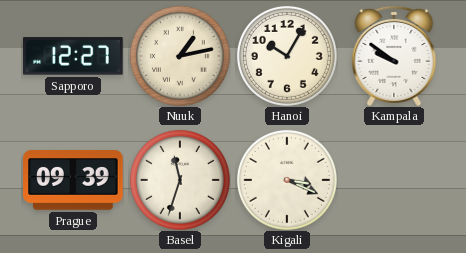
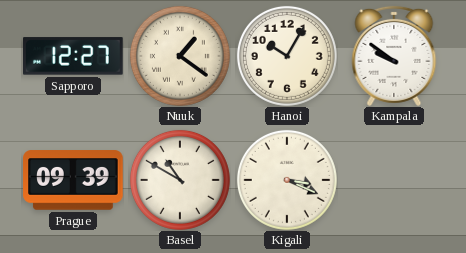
Nuuk: 1:13 -> 1:21 (180, 56)
Basel: 11:33 -> 10:50 (180, 180)
